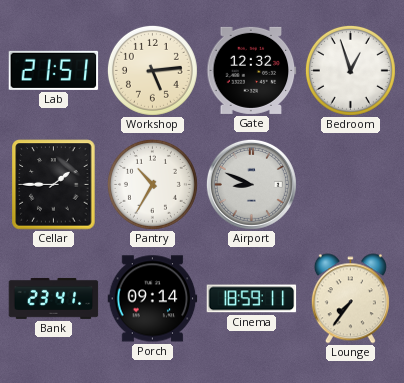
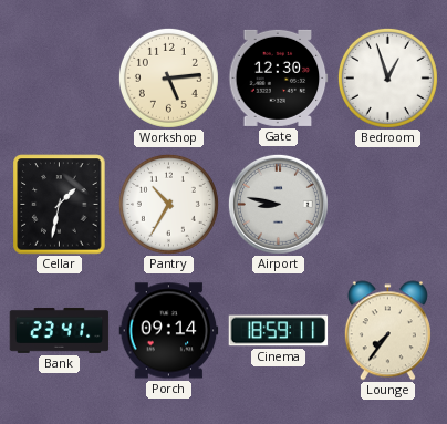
Lab: 21:51 -> none (54, 70)
Gate: 12:32 -> 12:30 (279, 77)
Cellar: 1:45 -> 1:32 (60, 205)
Airport: 8:49 -> 8:47 (278, 204)
